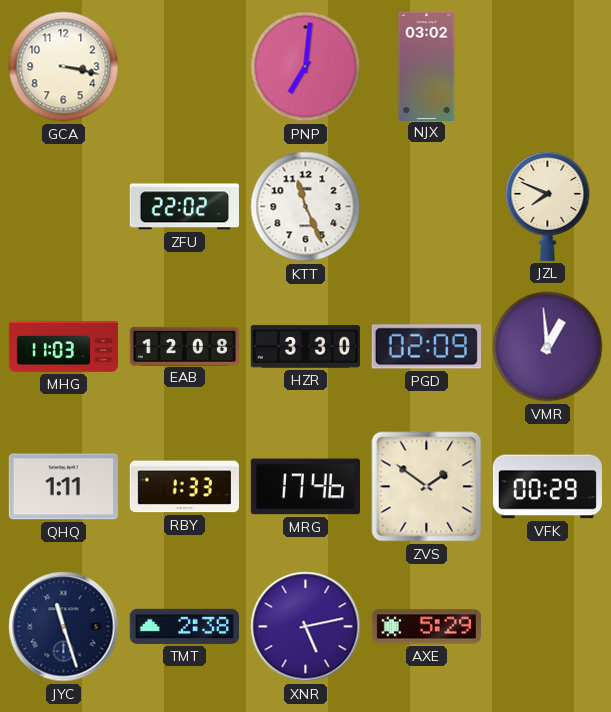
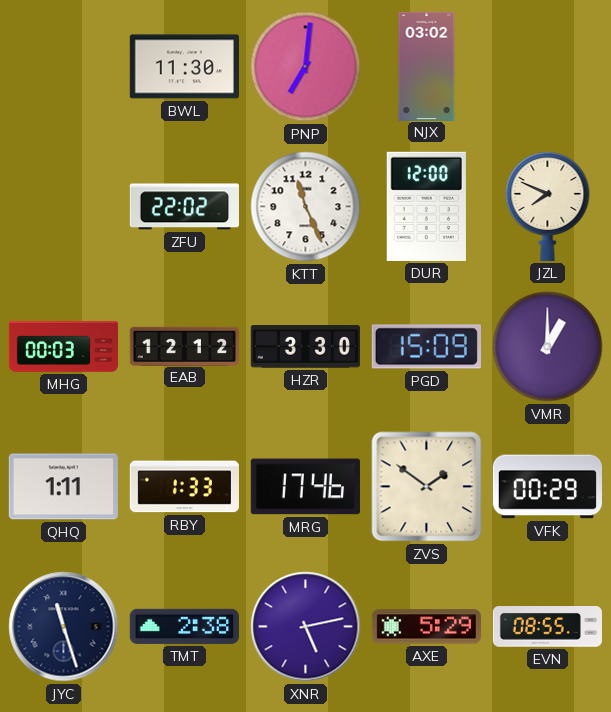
GCA: 3:17 -> none (64, 67)
BWL: none -> 11:30 (184, 67)
DUR: none -> 12:00 (426, 206)
MHG: 11:03 -> 00:03 (63, 347)
EAB: 12:08 -> 12:12 (184, 346)
PGD: 02:09 -> 15:09 (426, 347)
VMR: 12:59 -> 1:00 (548, 347)
EVN: none -> 08:55 (547, 627)
